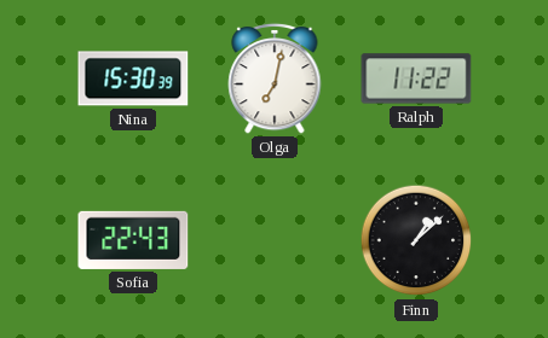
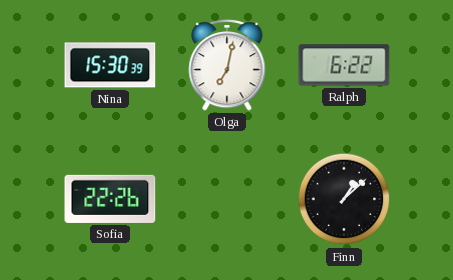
Ralph: 11:22 -> 6:22 (344, 65)
Sofia: 22:43 -> 22:26 (110, 199)
